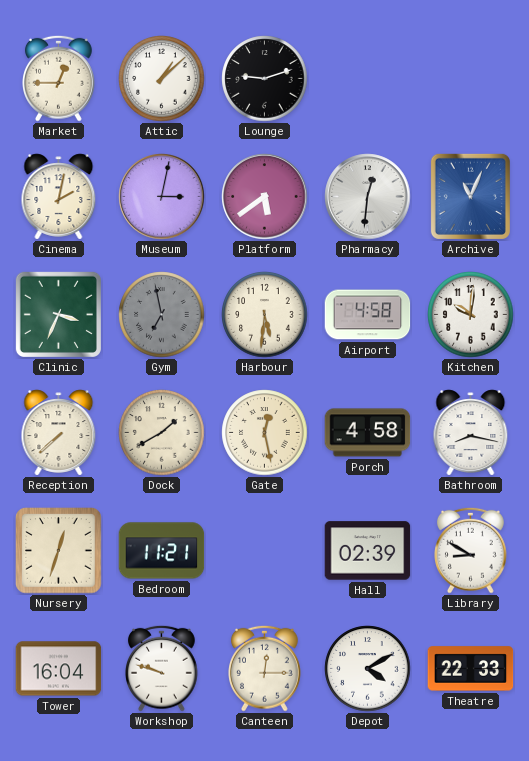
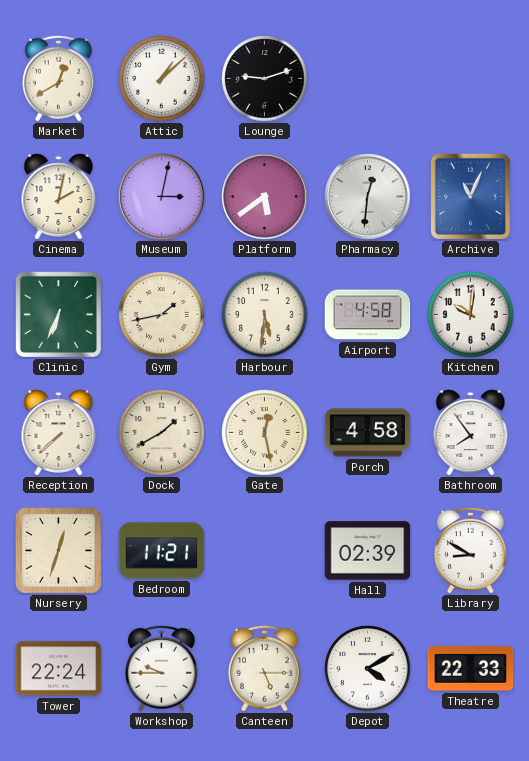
Market: 12:45 -> 12:40 (59, 78)
Clinic: 3:34 -> 6:34 (58, 314)
Gym: 6:58 -> 1:43 (162, 315)
Gym dial: grey -> cream (162, 315)
Bathroom: 8:17 -> 7:54 (471, 433)
Tower: 16:04 -> 22:24 (59, 669)
Workshop: 9:48 -> 9:45 (162, 668)
Canteen: 12:15 -> 5:15 (265, 668)
